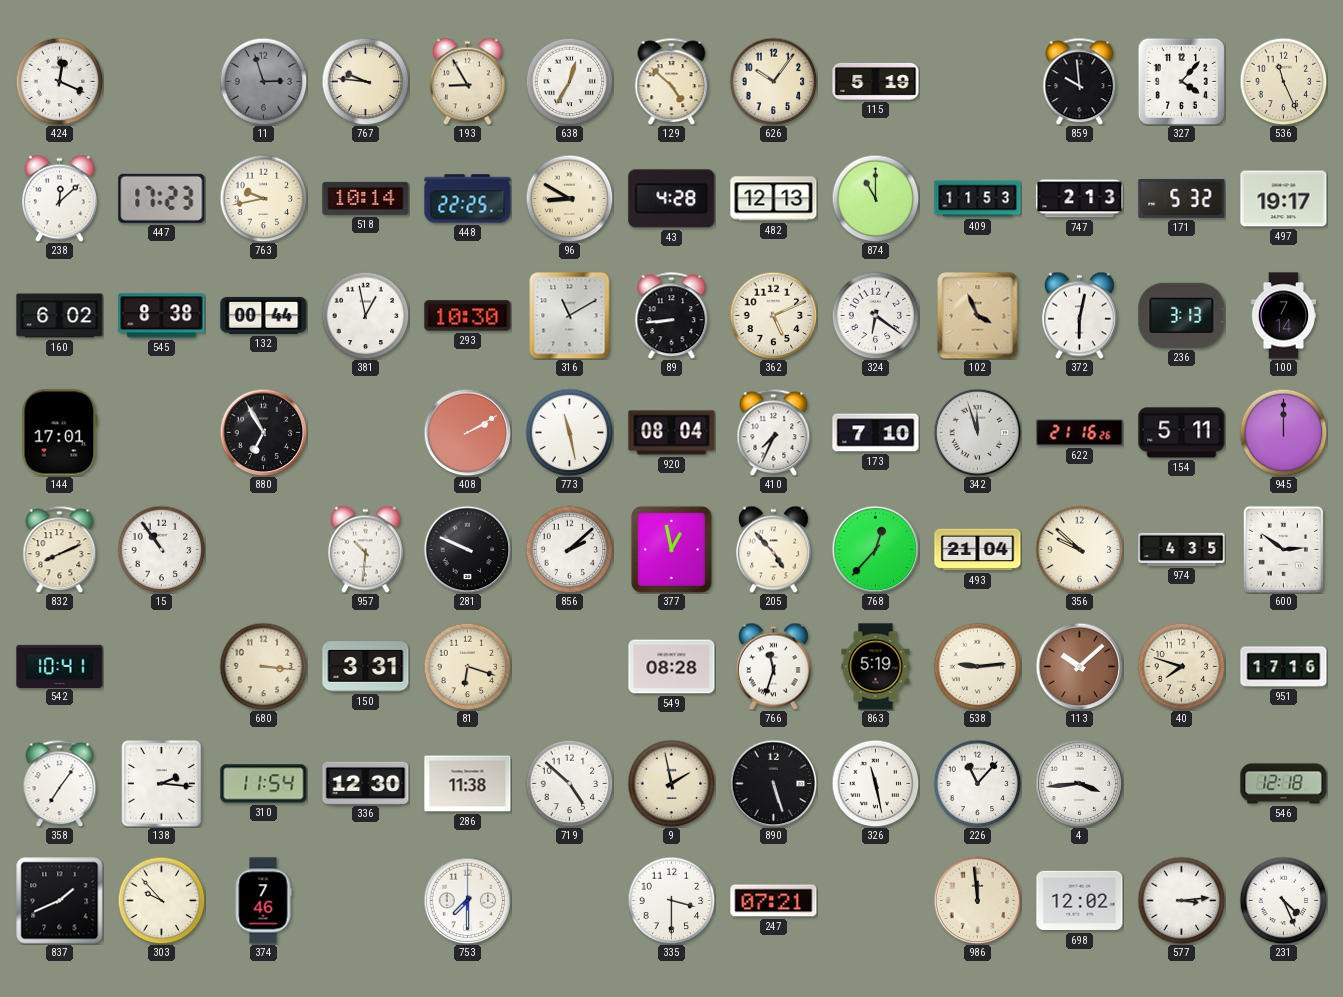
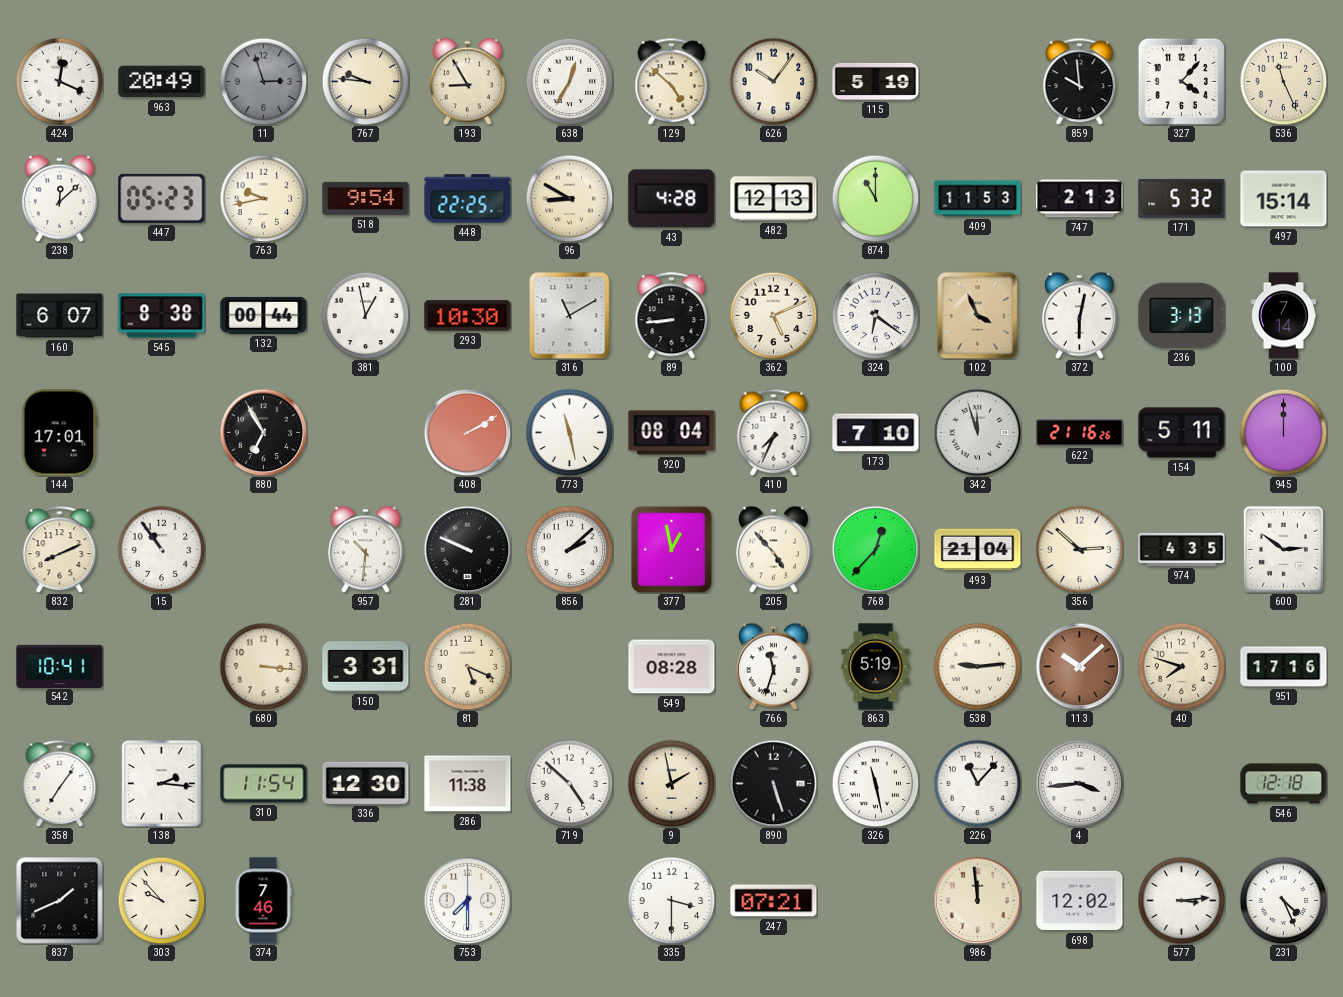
963: none -> 20:49 (162, 82)
447: 17:23 -> 05:23 (162, 198)
518: 10:14 -> 9:54 (366, 198)
497: 19:17 -> 15:14 (1284, 199)
160: 6:02 -> 6:07 (60, 316)
356: 9:52 -> 2:52 (1079, 549)
81: 6:18 -> 5:19 (467, 666)
